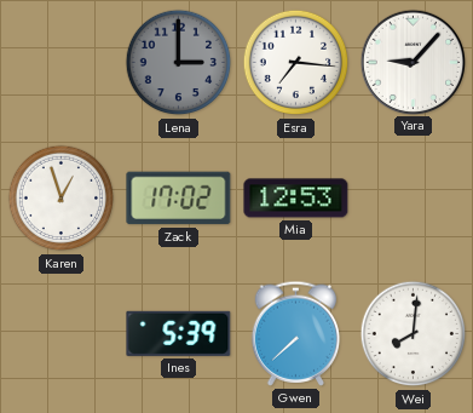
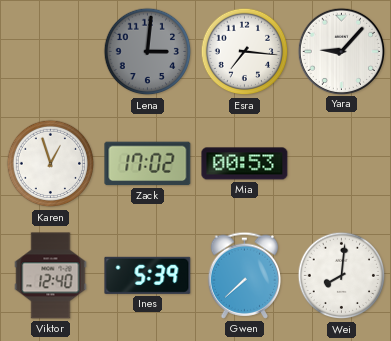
Lena: 3:00 -> 3:01 (148, 52)
Mia: 12:53 -> 00:53 (245, 164)
Viktor: none -> 12:40 (51, 276)
